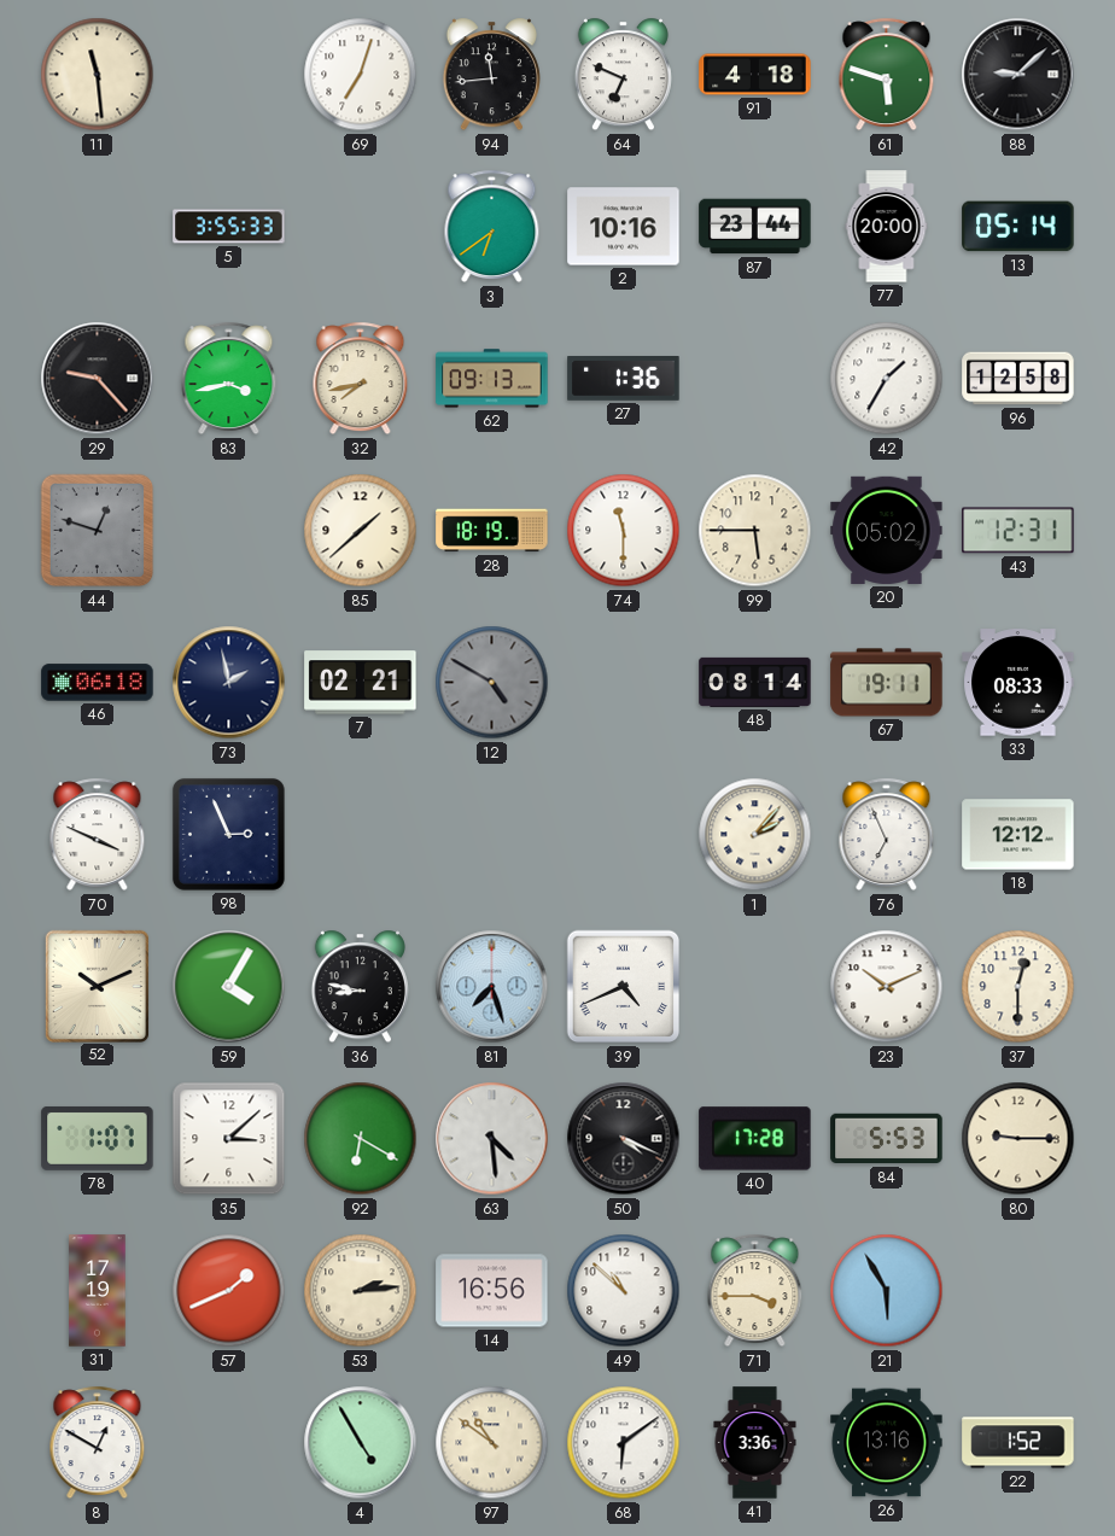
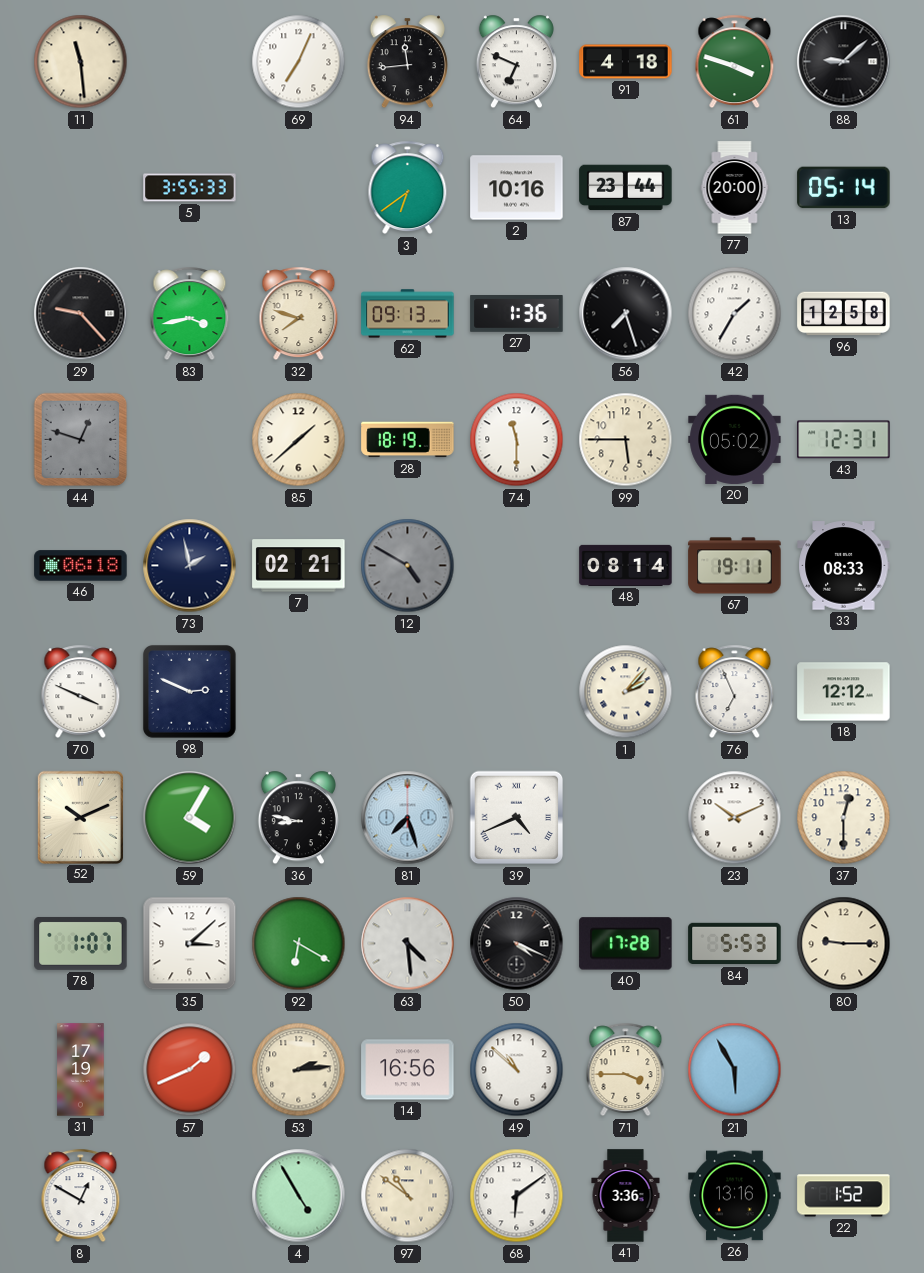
69: 7:03 -> 7:04 (299, 62)
61: 5:48 -> 3:48 (735, 62)
32: 7:43 -> 7:48 (299, 314)
56: none -> 7:27 (626, 314)
98: 2:56 -> 2:49 (189, 691)
